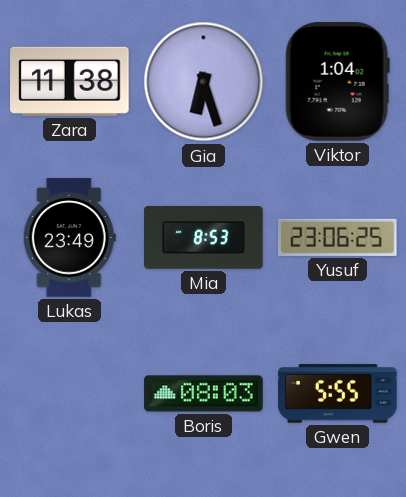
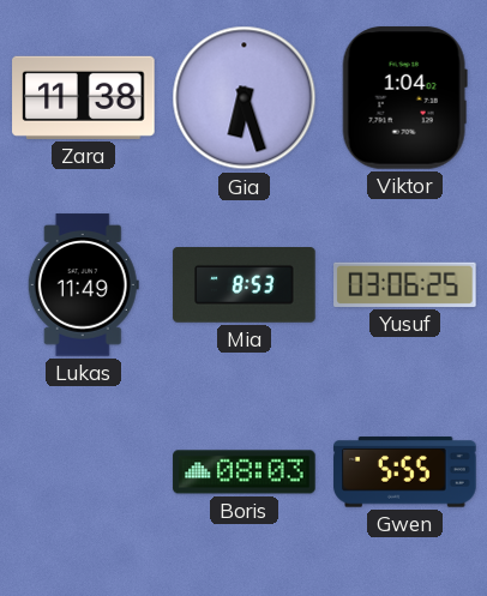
Lukas: 23:49 -> 11:49 (83, 285)
Yusuf: 23:06 -> 03:06 (405, 284)
